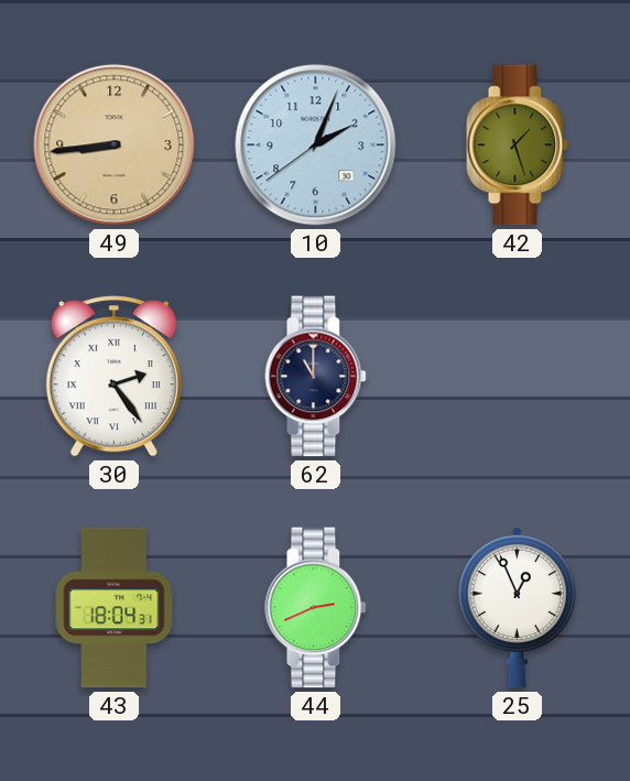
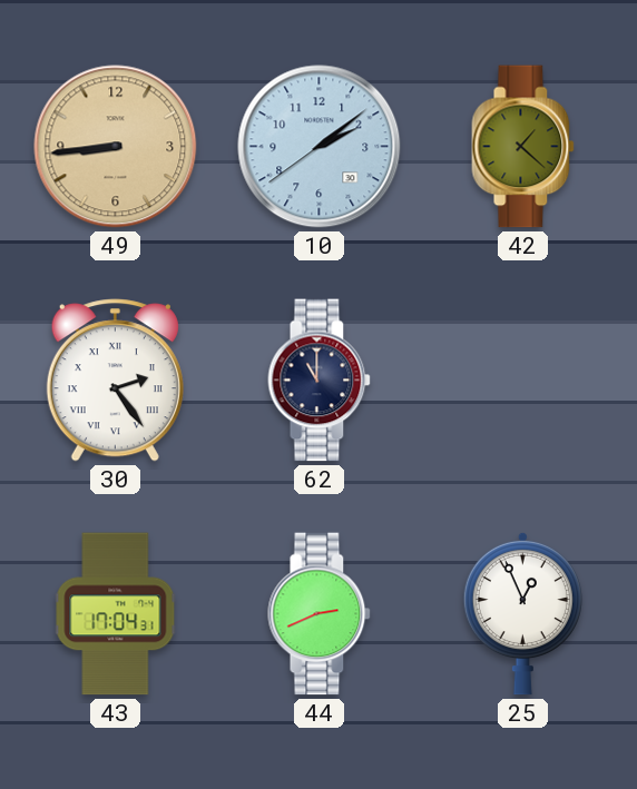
10: 2:03 -> 2:08 (320, 147)
42: 1:27 -> 1:22 (523, 147)
43: 18:04 -> 17:04 (116, 614)
